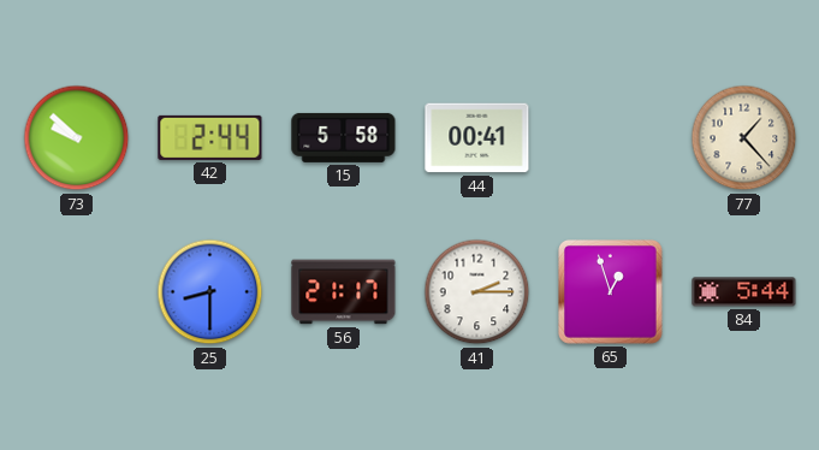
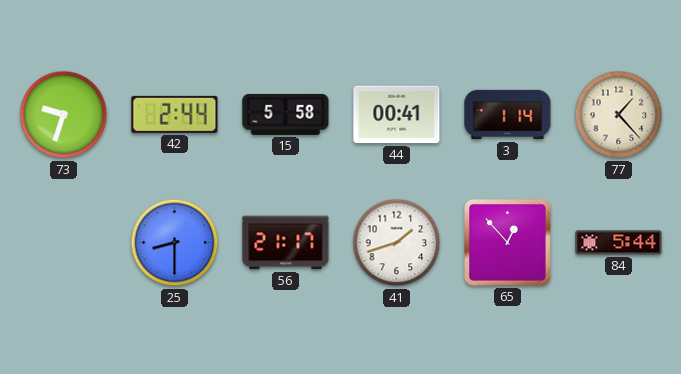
73: 9:52 -> 9:33 (64, 115)
3: none -> 1:14 (508, 115)
41: 2:15 -> 1:42 (397, 243)
65: 12:57 -> 12:53 (508, 243)
